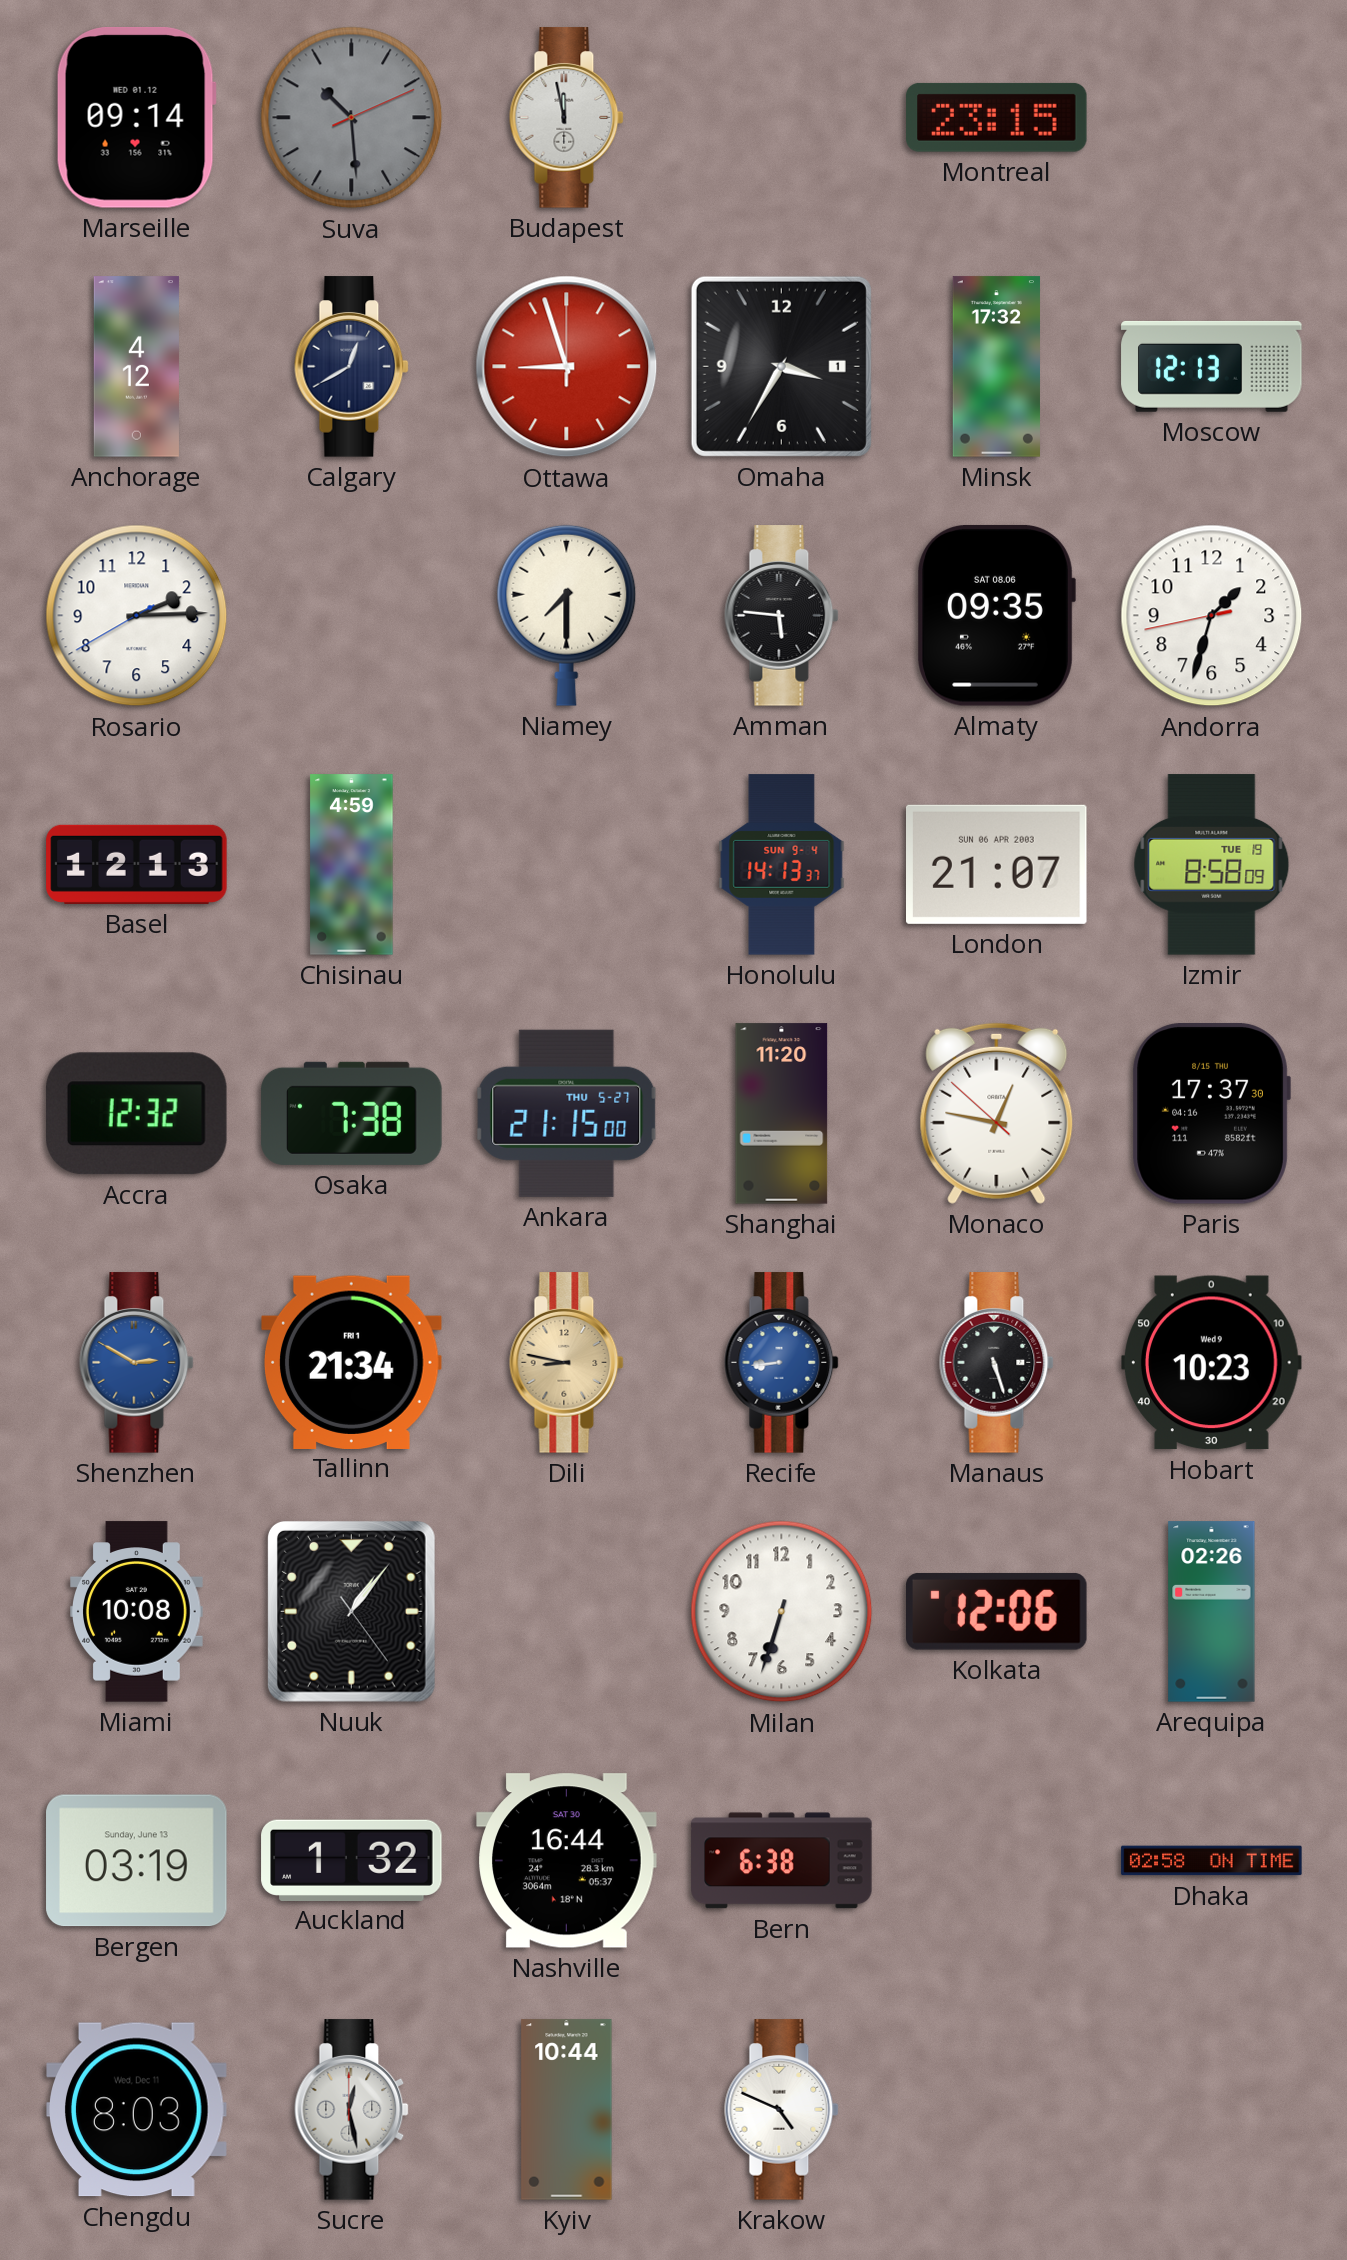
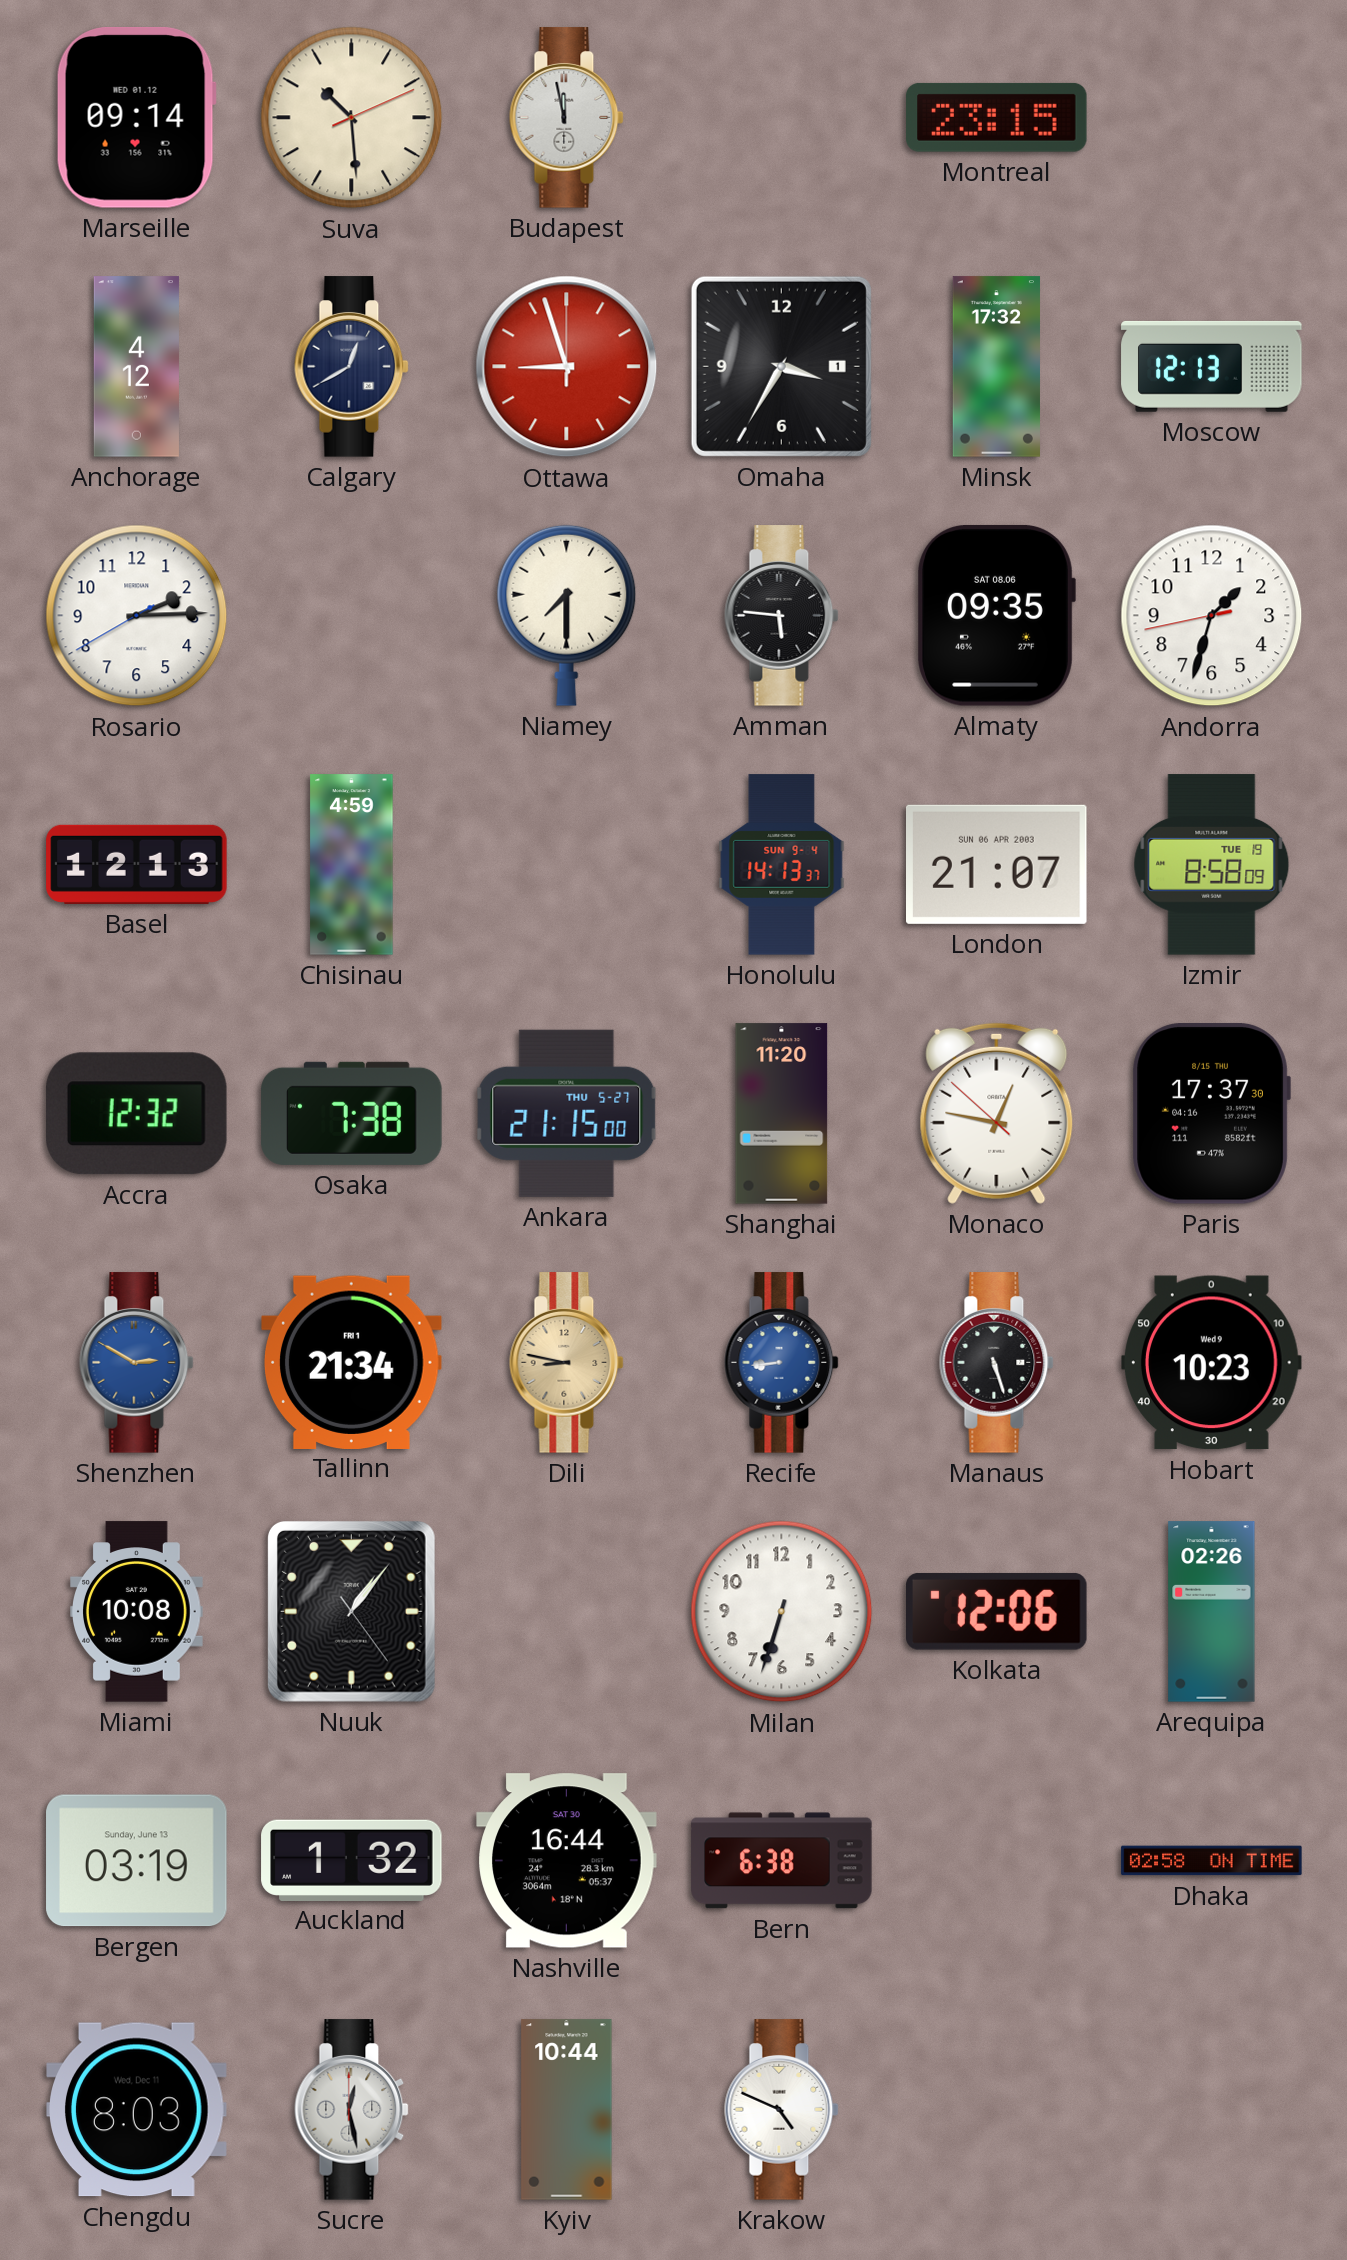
Suva dial: grey -> cream (352, 118)
